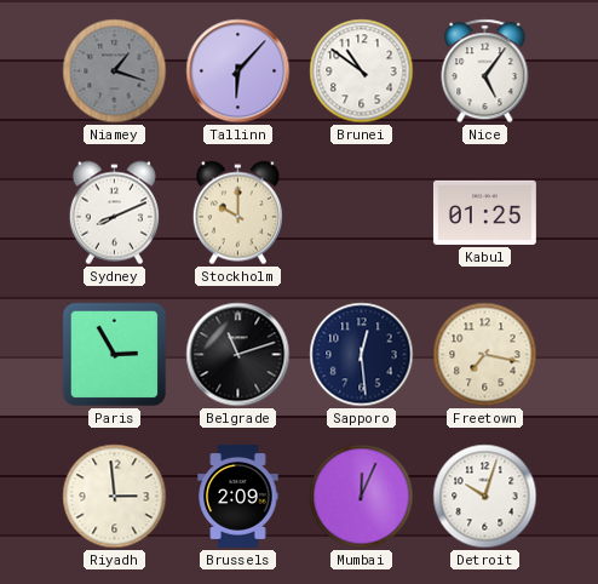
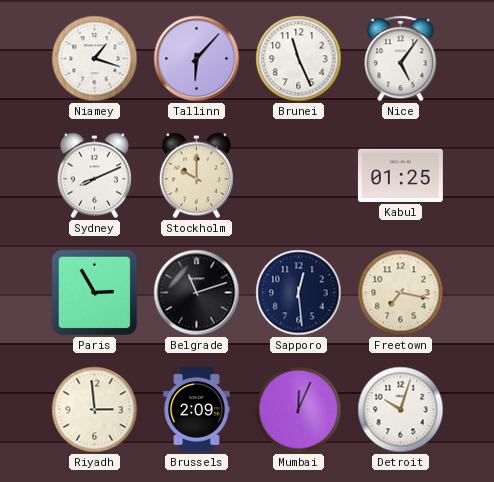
Niamey dial: grey -> white (95, 59)
Brunei: 10:51 -> 11:26 (299, 59)
